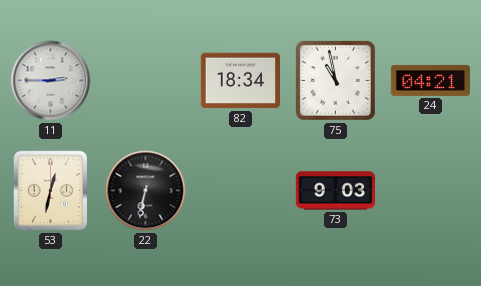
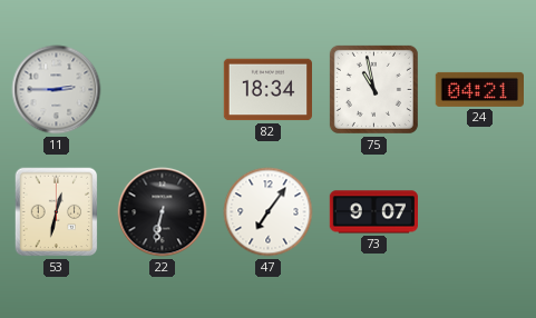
47: none -> 7:06 (269, 212)
73: 9:03 -> 9:07 (373, 212)
